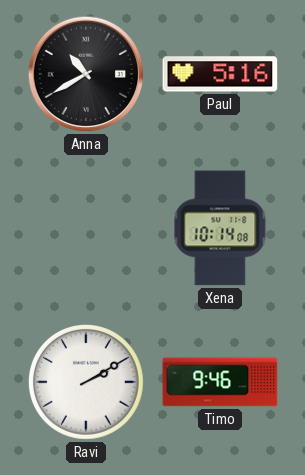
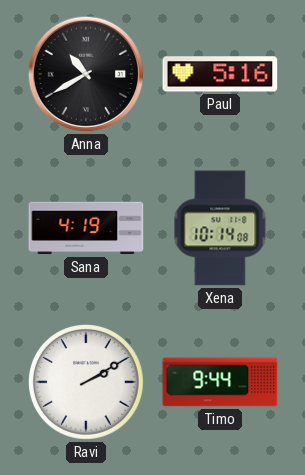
Sana: none -> 4:19 (86, 228)
Timo: 9:46 -> 9:44 (220, 382)
